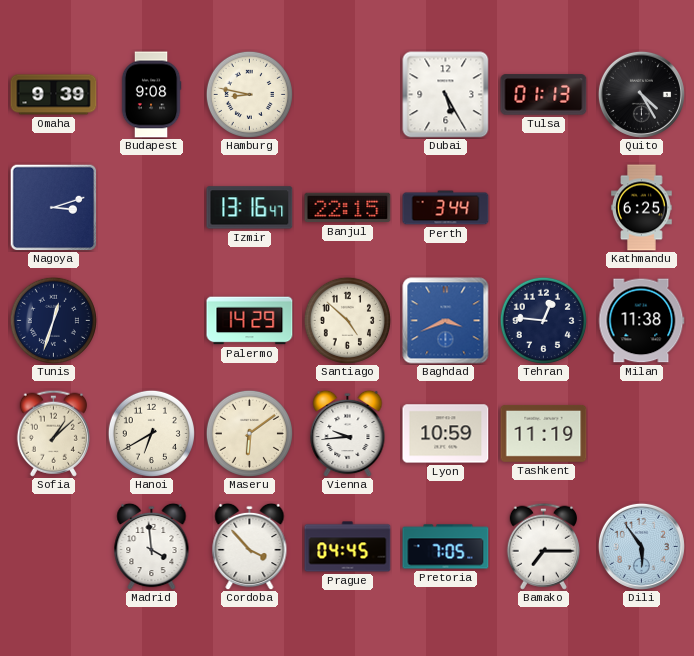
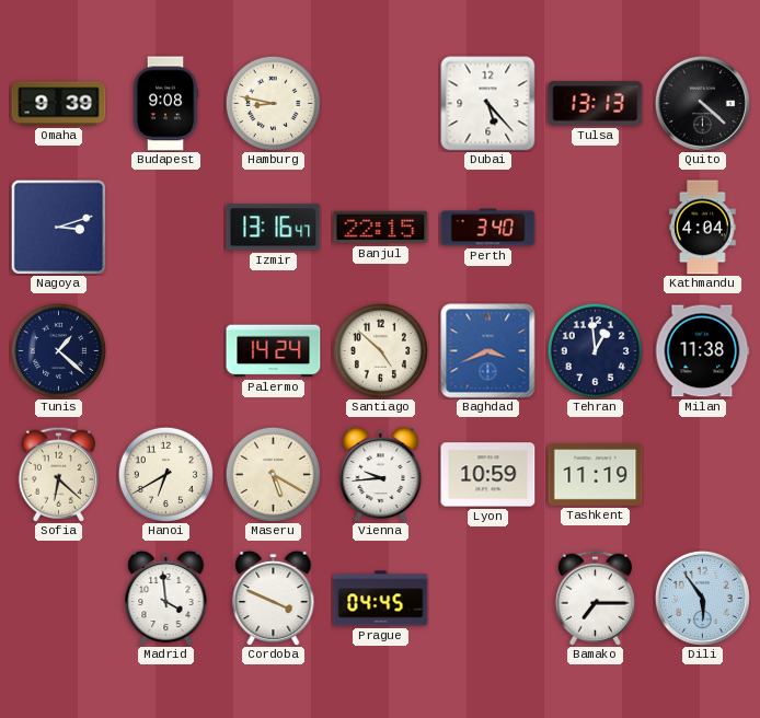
Dubai: 5:25 -> 5:23 (488, 104)
Tulsa: 01:13 -> 13:13 (596, 104)
Quito: 4:25 -> 4:22 (702, 103)
Perth: 3:44 -> 3:40 (488, 228)
Kathmandu: 6:25 -> 4:04 (703, 228)
Tunis: 12:33 -> 1:22 (58, 350)
Palermo: 14:29 -> 14:24 (274, 351)
Tehran: 12:46 -> 12:59 (595, 350)
Sofia: 1:08 -> 6:22 (58, 474)
Maseru: 6:09 -> 5:20 (273, 474)
Cordoba: 3:53 -> 3:49 (274, 598)
Pretoria: 7:05 -> none (446, 547)
